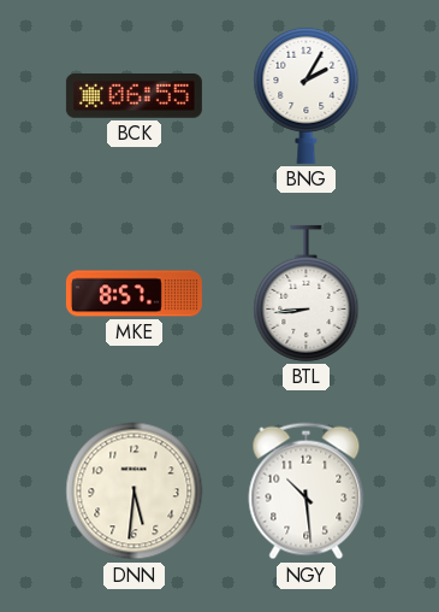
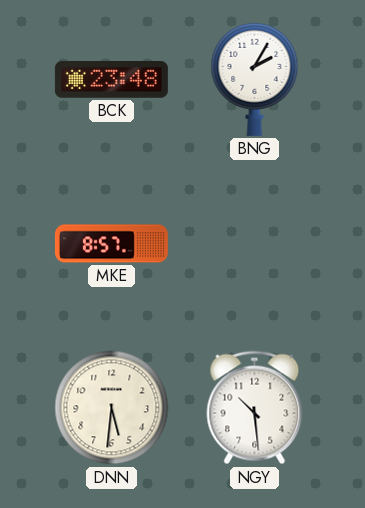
BCK: 06:55 -> 23:48 (111, 80)
BTL: 8:44 -> none (307, 293)
